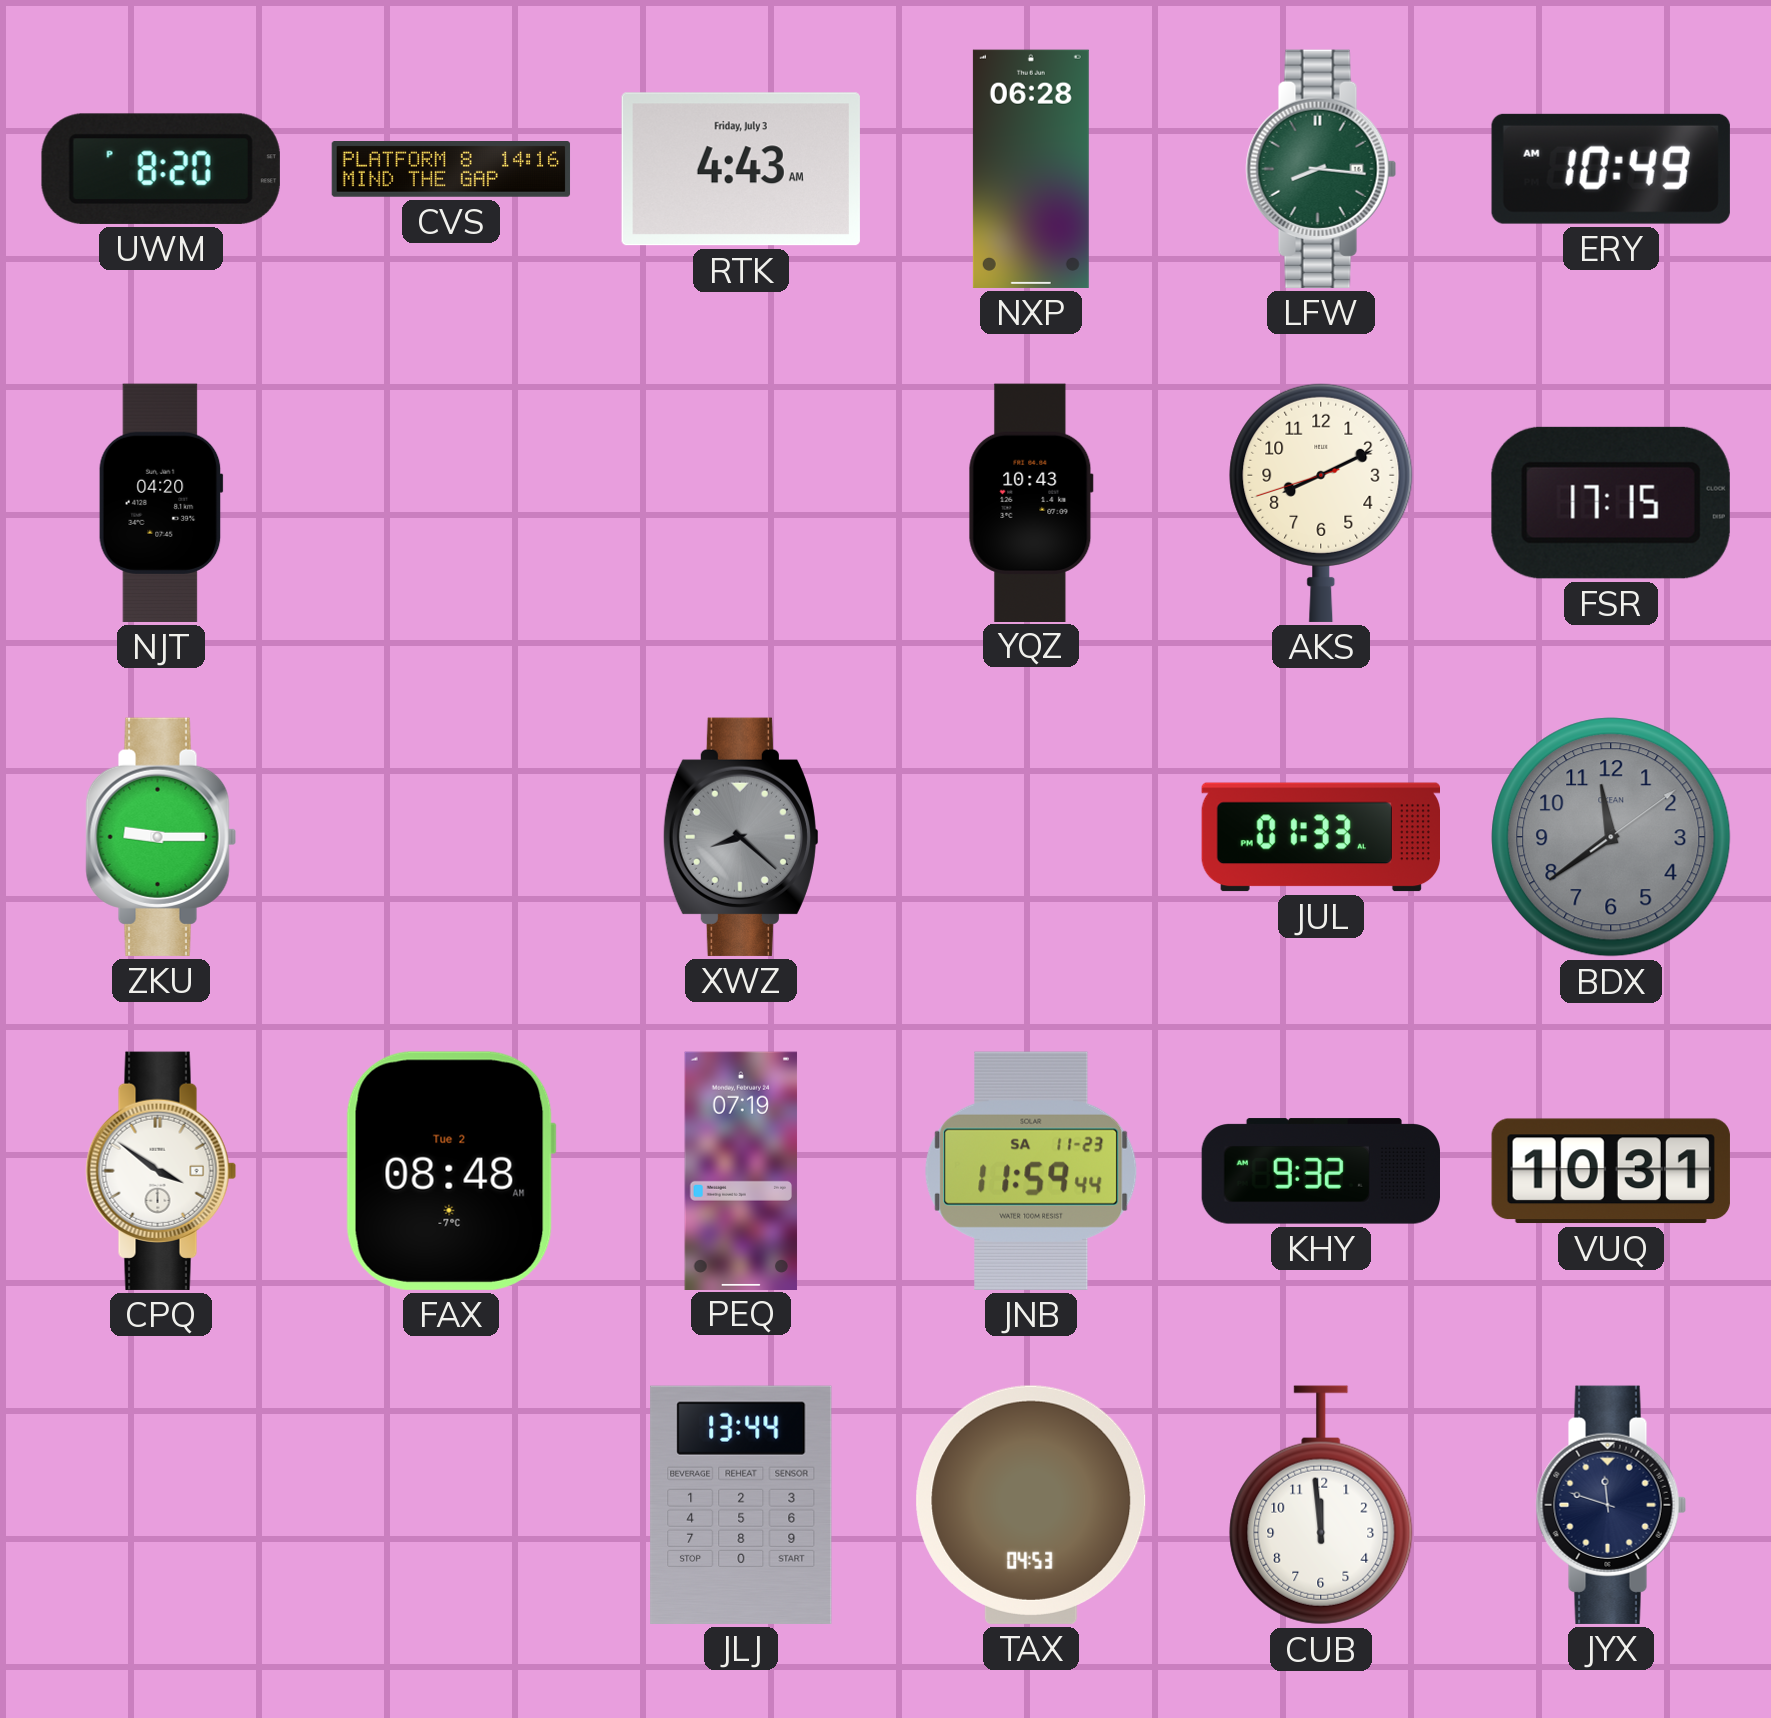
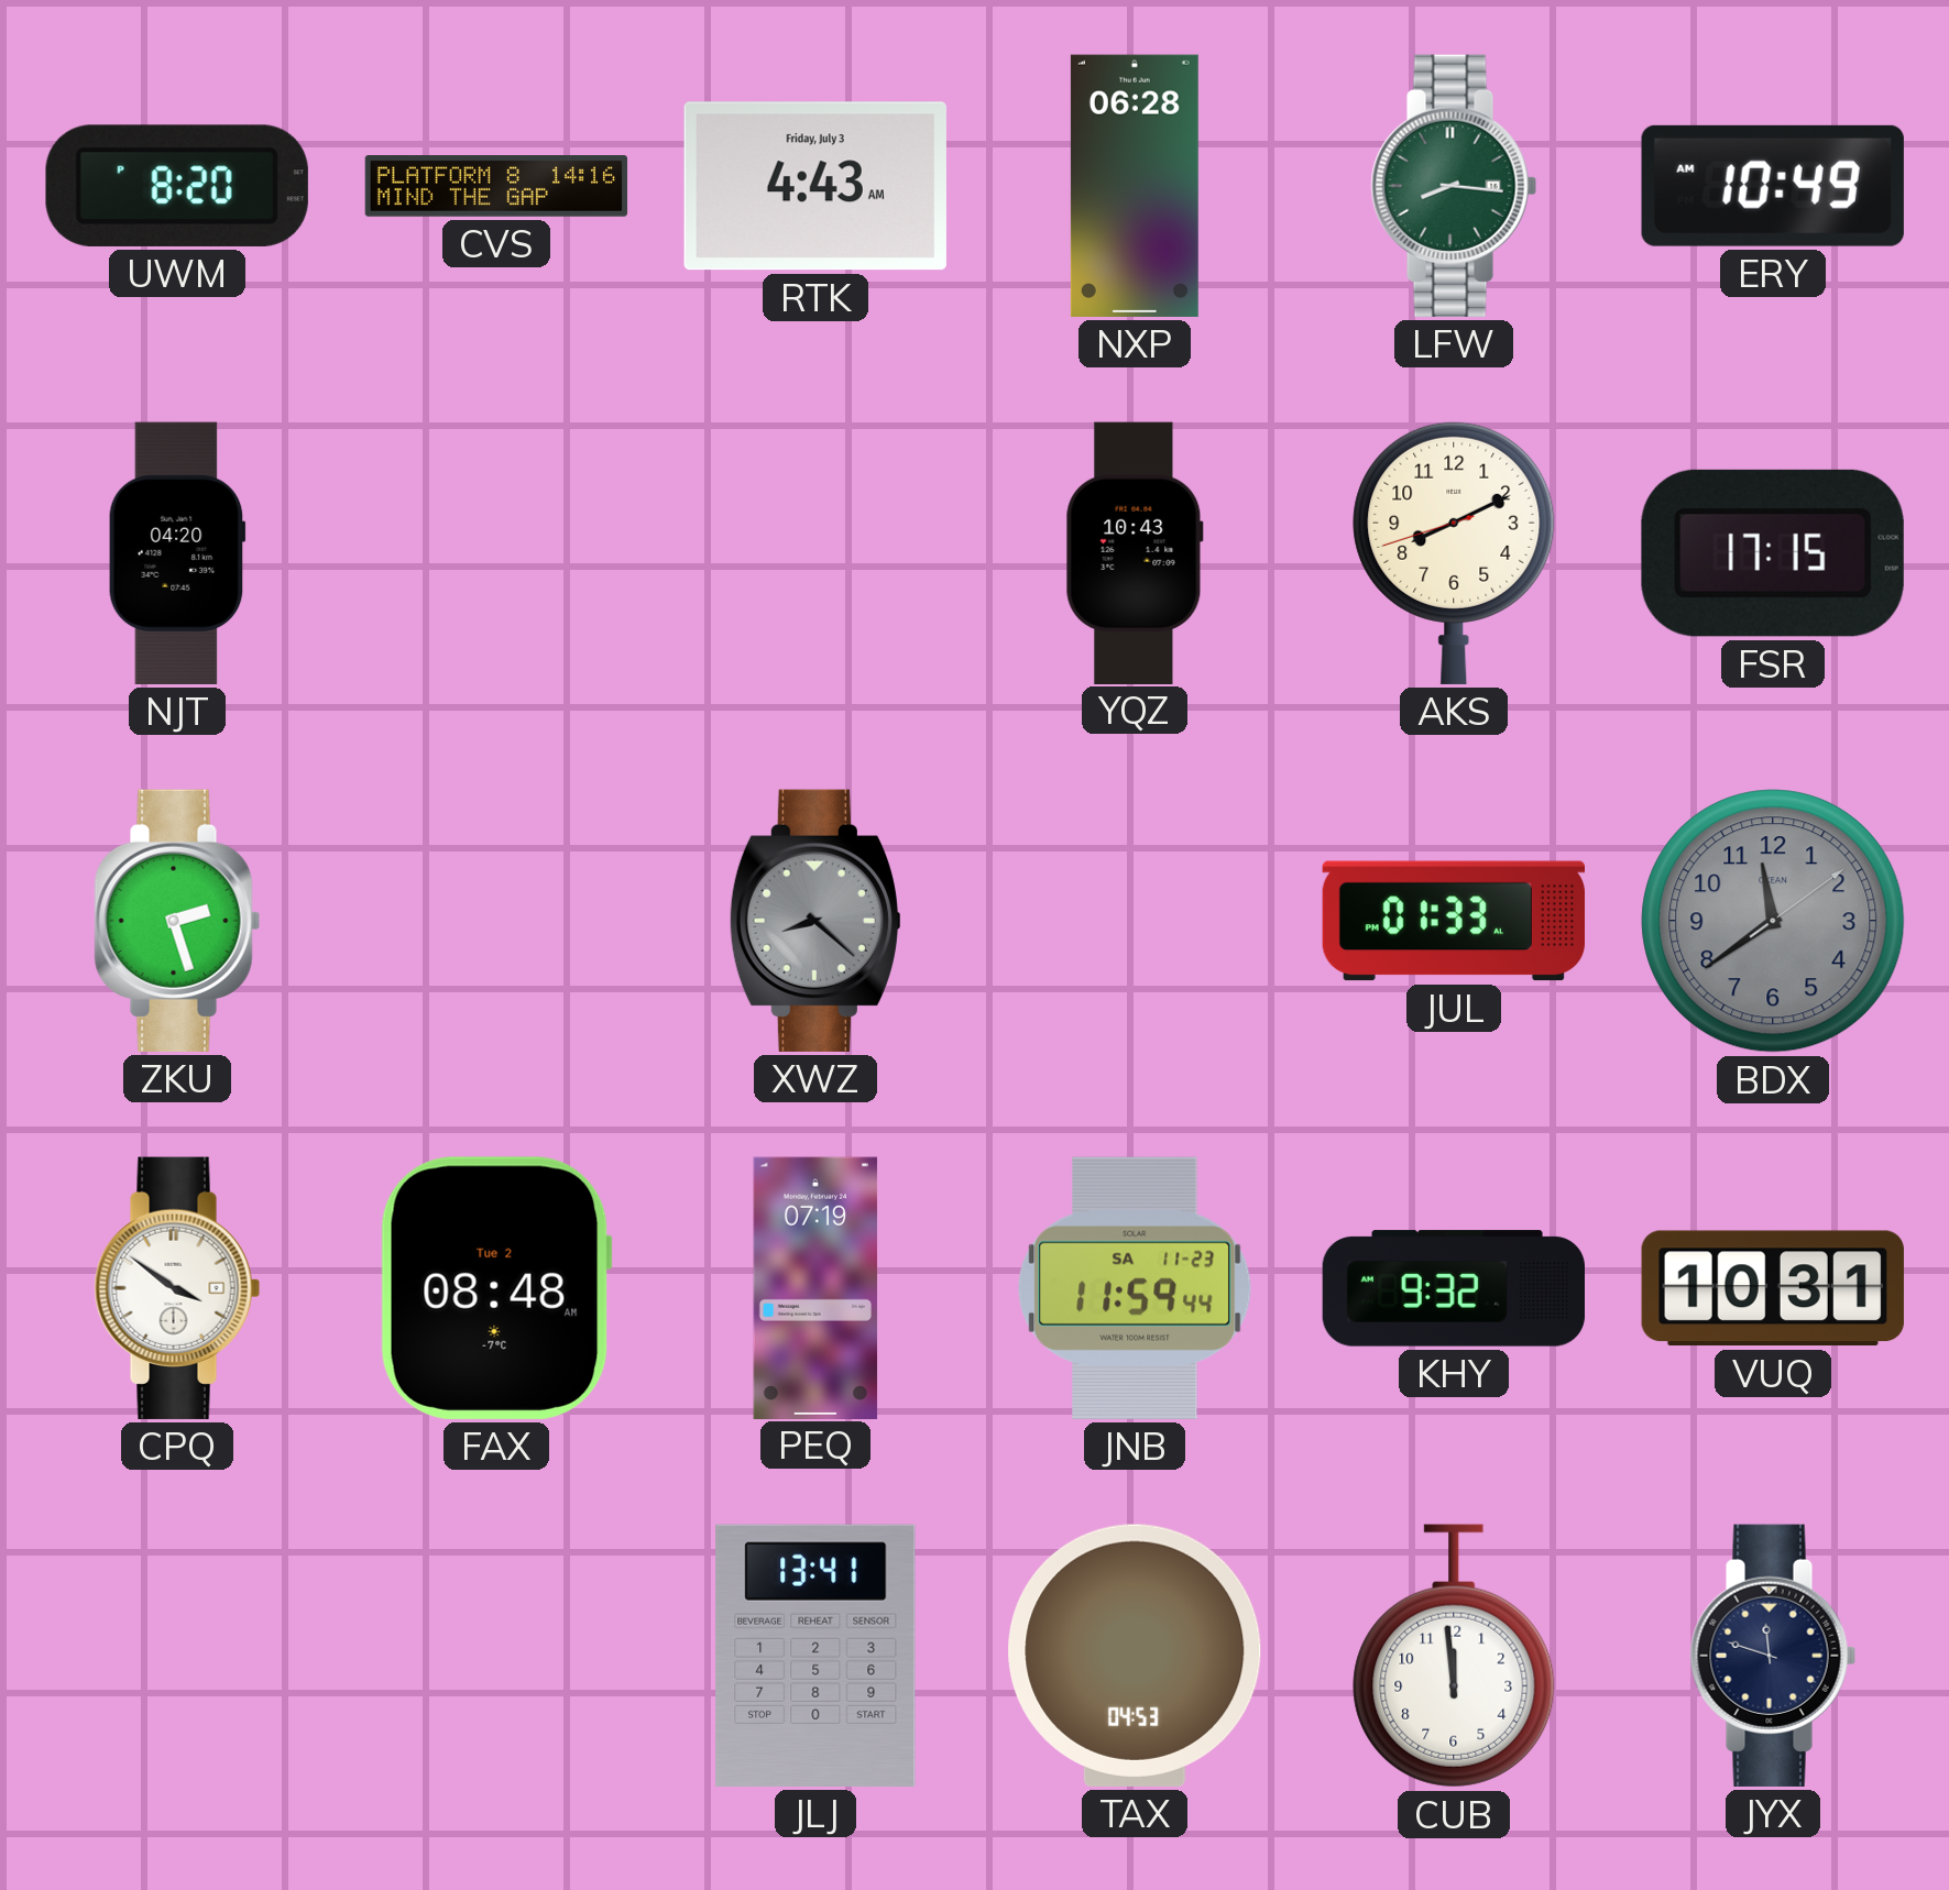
ZKU: 9:15 -> 2:27 (177, 921)
JLJ: 13:44 -> 13:41 (815, 1656)
